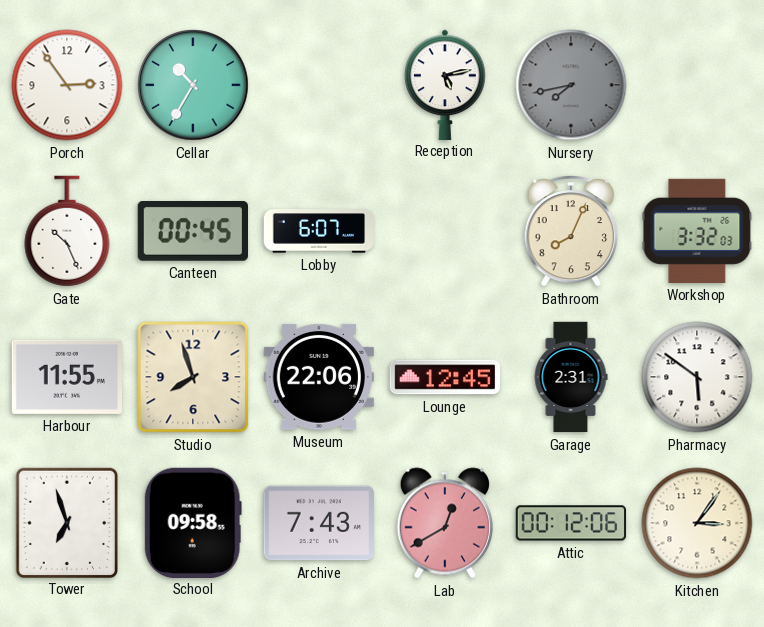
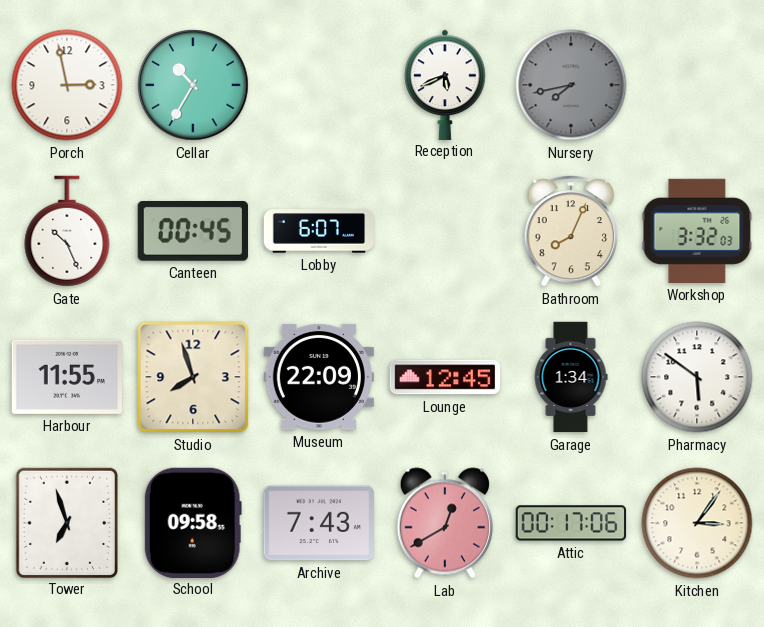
Porch: 2:54 -> 2:58 (67, 85)
Reception: 5:13 -> 5:41 (445, 84)
Museum: 22:06 -> 22:09 (318, 377)
Garage: 2:31 -> 1:34 (571, 377)
Attic: 00:12 -> 00:17 (571, 523)
